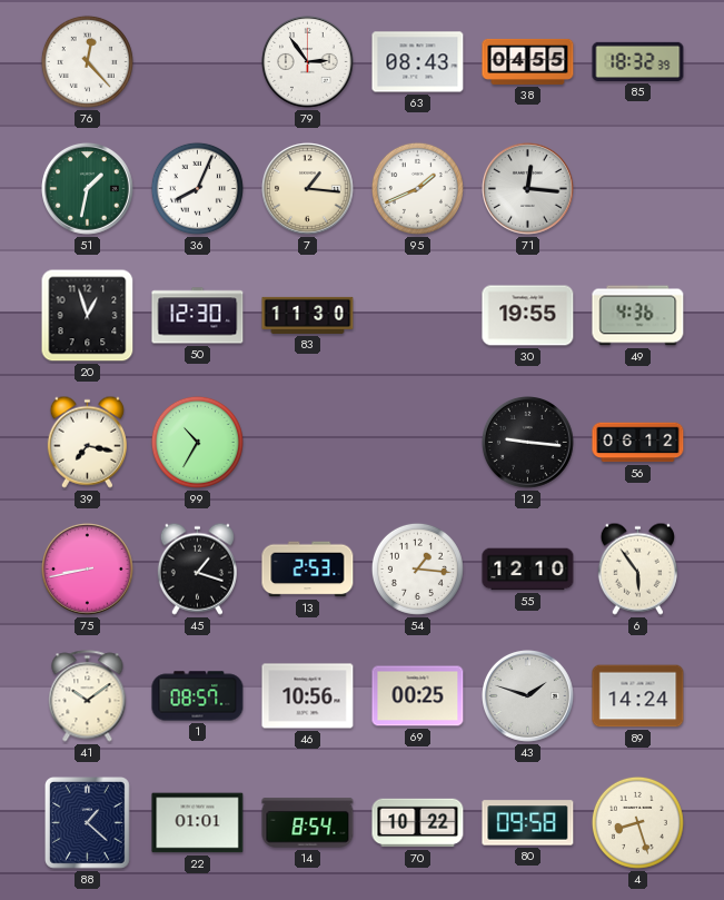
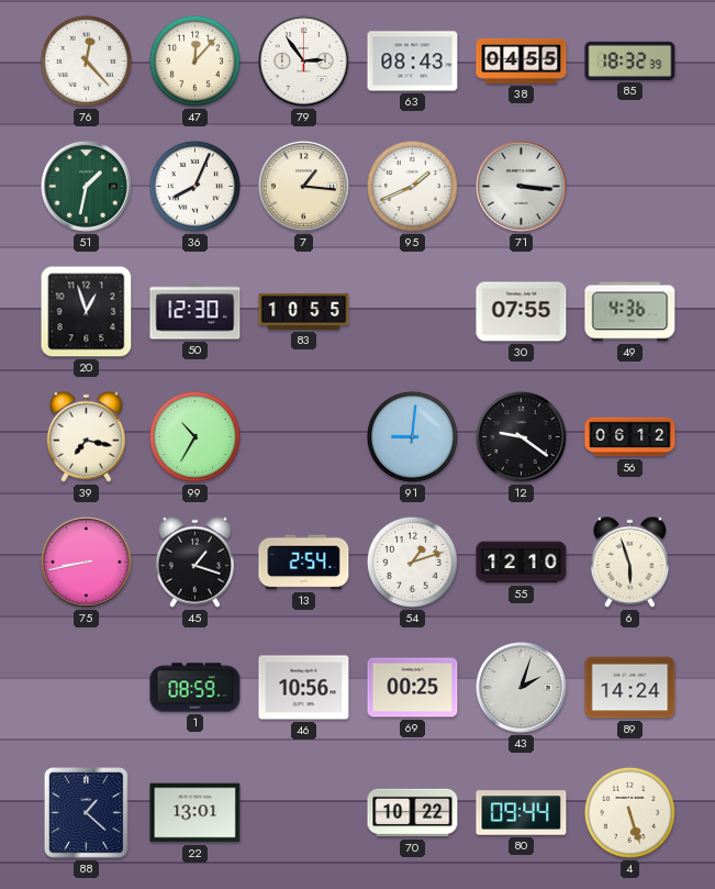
47: none -> 12:07 (194, 60)
71: 12:16 -> 3:16 (522, 187)
83: 11:30 -> 10:55 (304, 311)
30: 19:55 -> 07:55 (522, 312)
91: none -> 9:01 (412, 436)
12: 9:16 -> 9:21 (522, 437)
13: 2:53 -> 2:54 (304, 563)
54: 1:16 -> 1:12 (412, 562)
6: 5:54 -> 5:57 (629, 562)
41: 10:09 -> none (88, 696)
1: 08:57 -> 08:59 (195, 688)
43: 1:48 -> 2:03 (522, 688)
22: 01:01 -> 13:01 (195, 813)
14: 8:54 -> none (308, 823)
80: 09:58 -> 09:44 (522, 813)
4: 8:27 -> 5:27 (629, 812)
